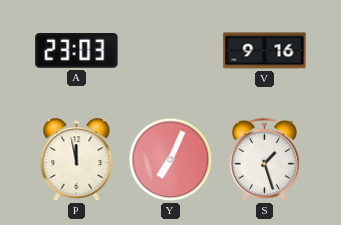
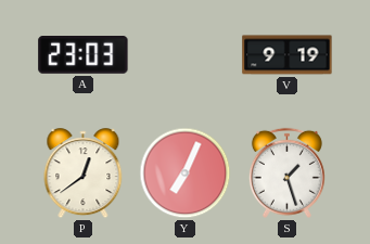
V: 9:16 -> 9:19 (288, 55)
P: 11:58 -> 12:39 (84, 174)
